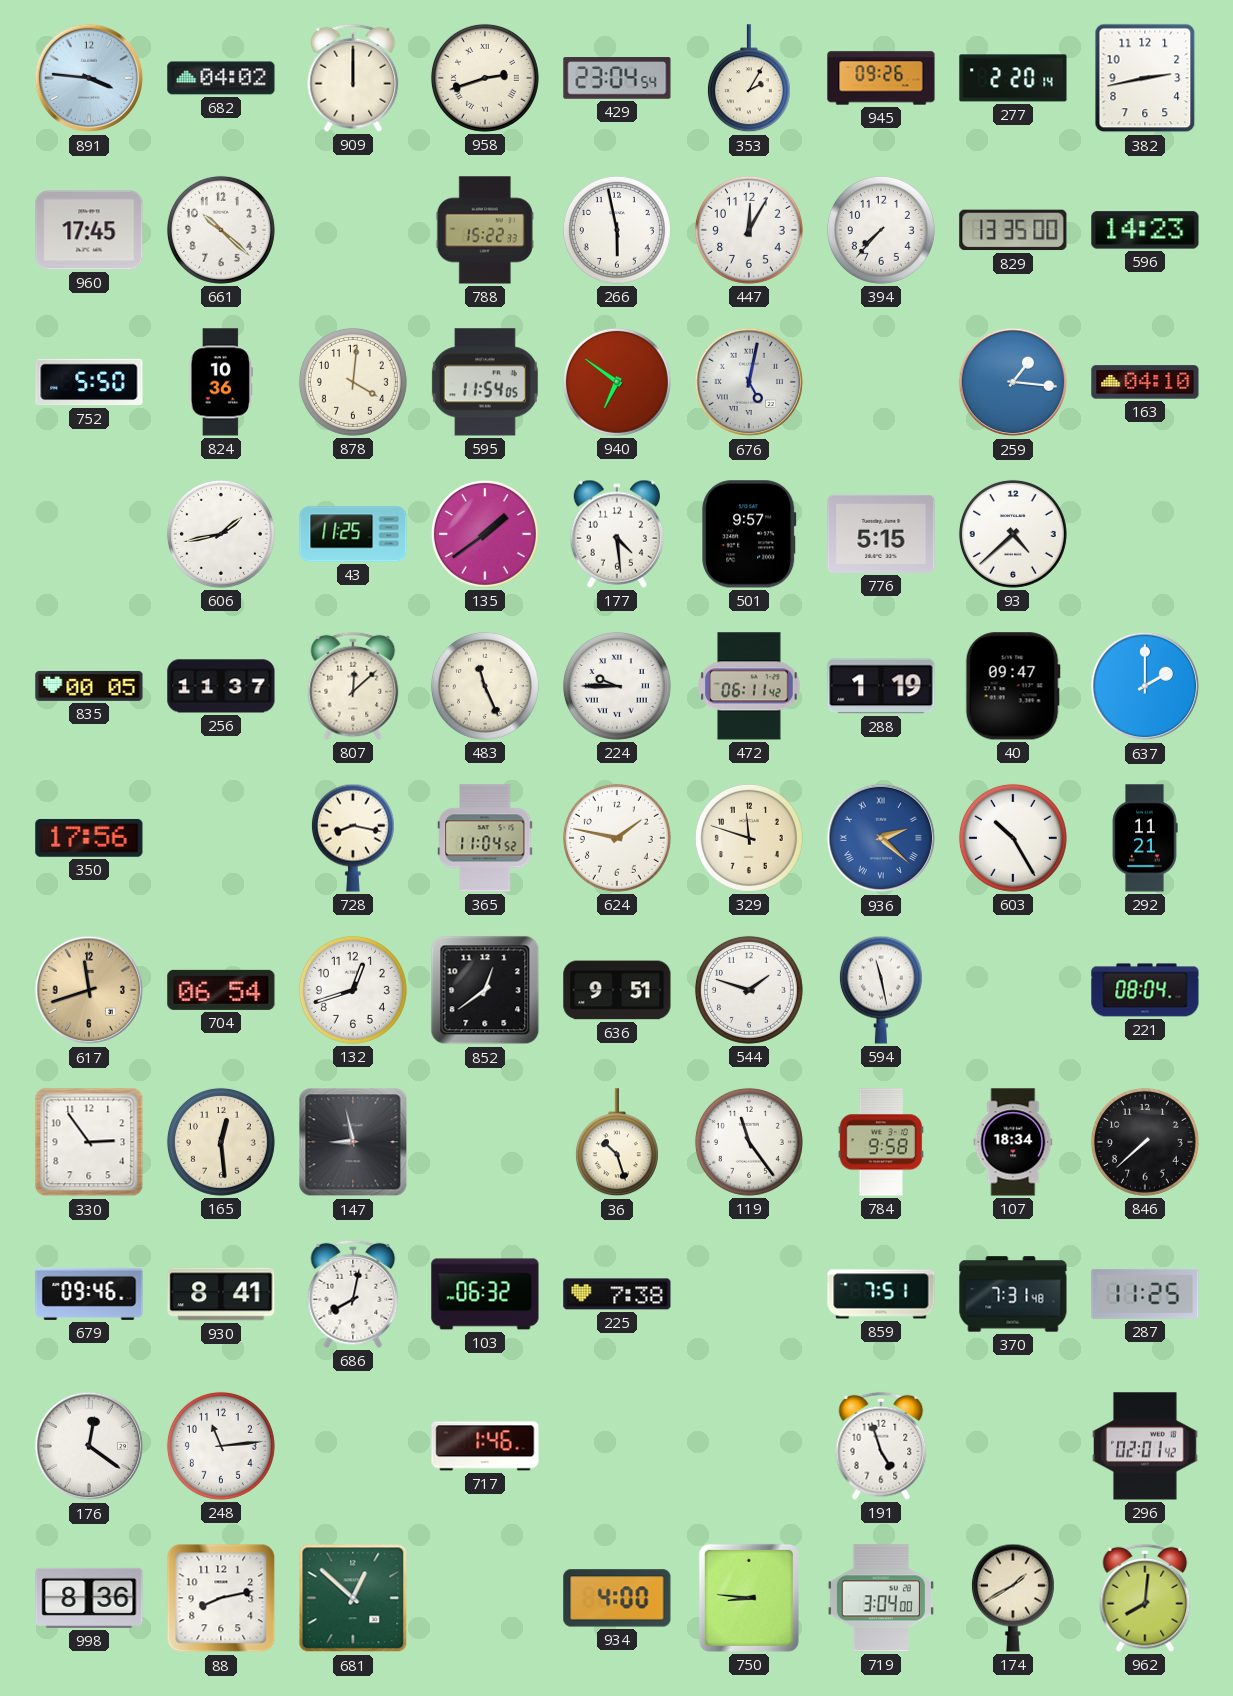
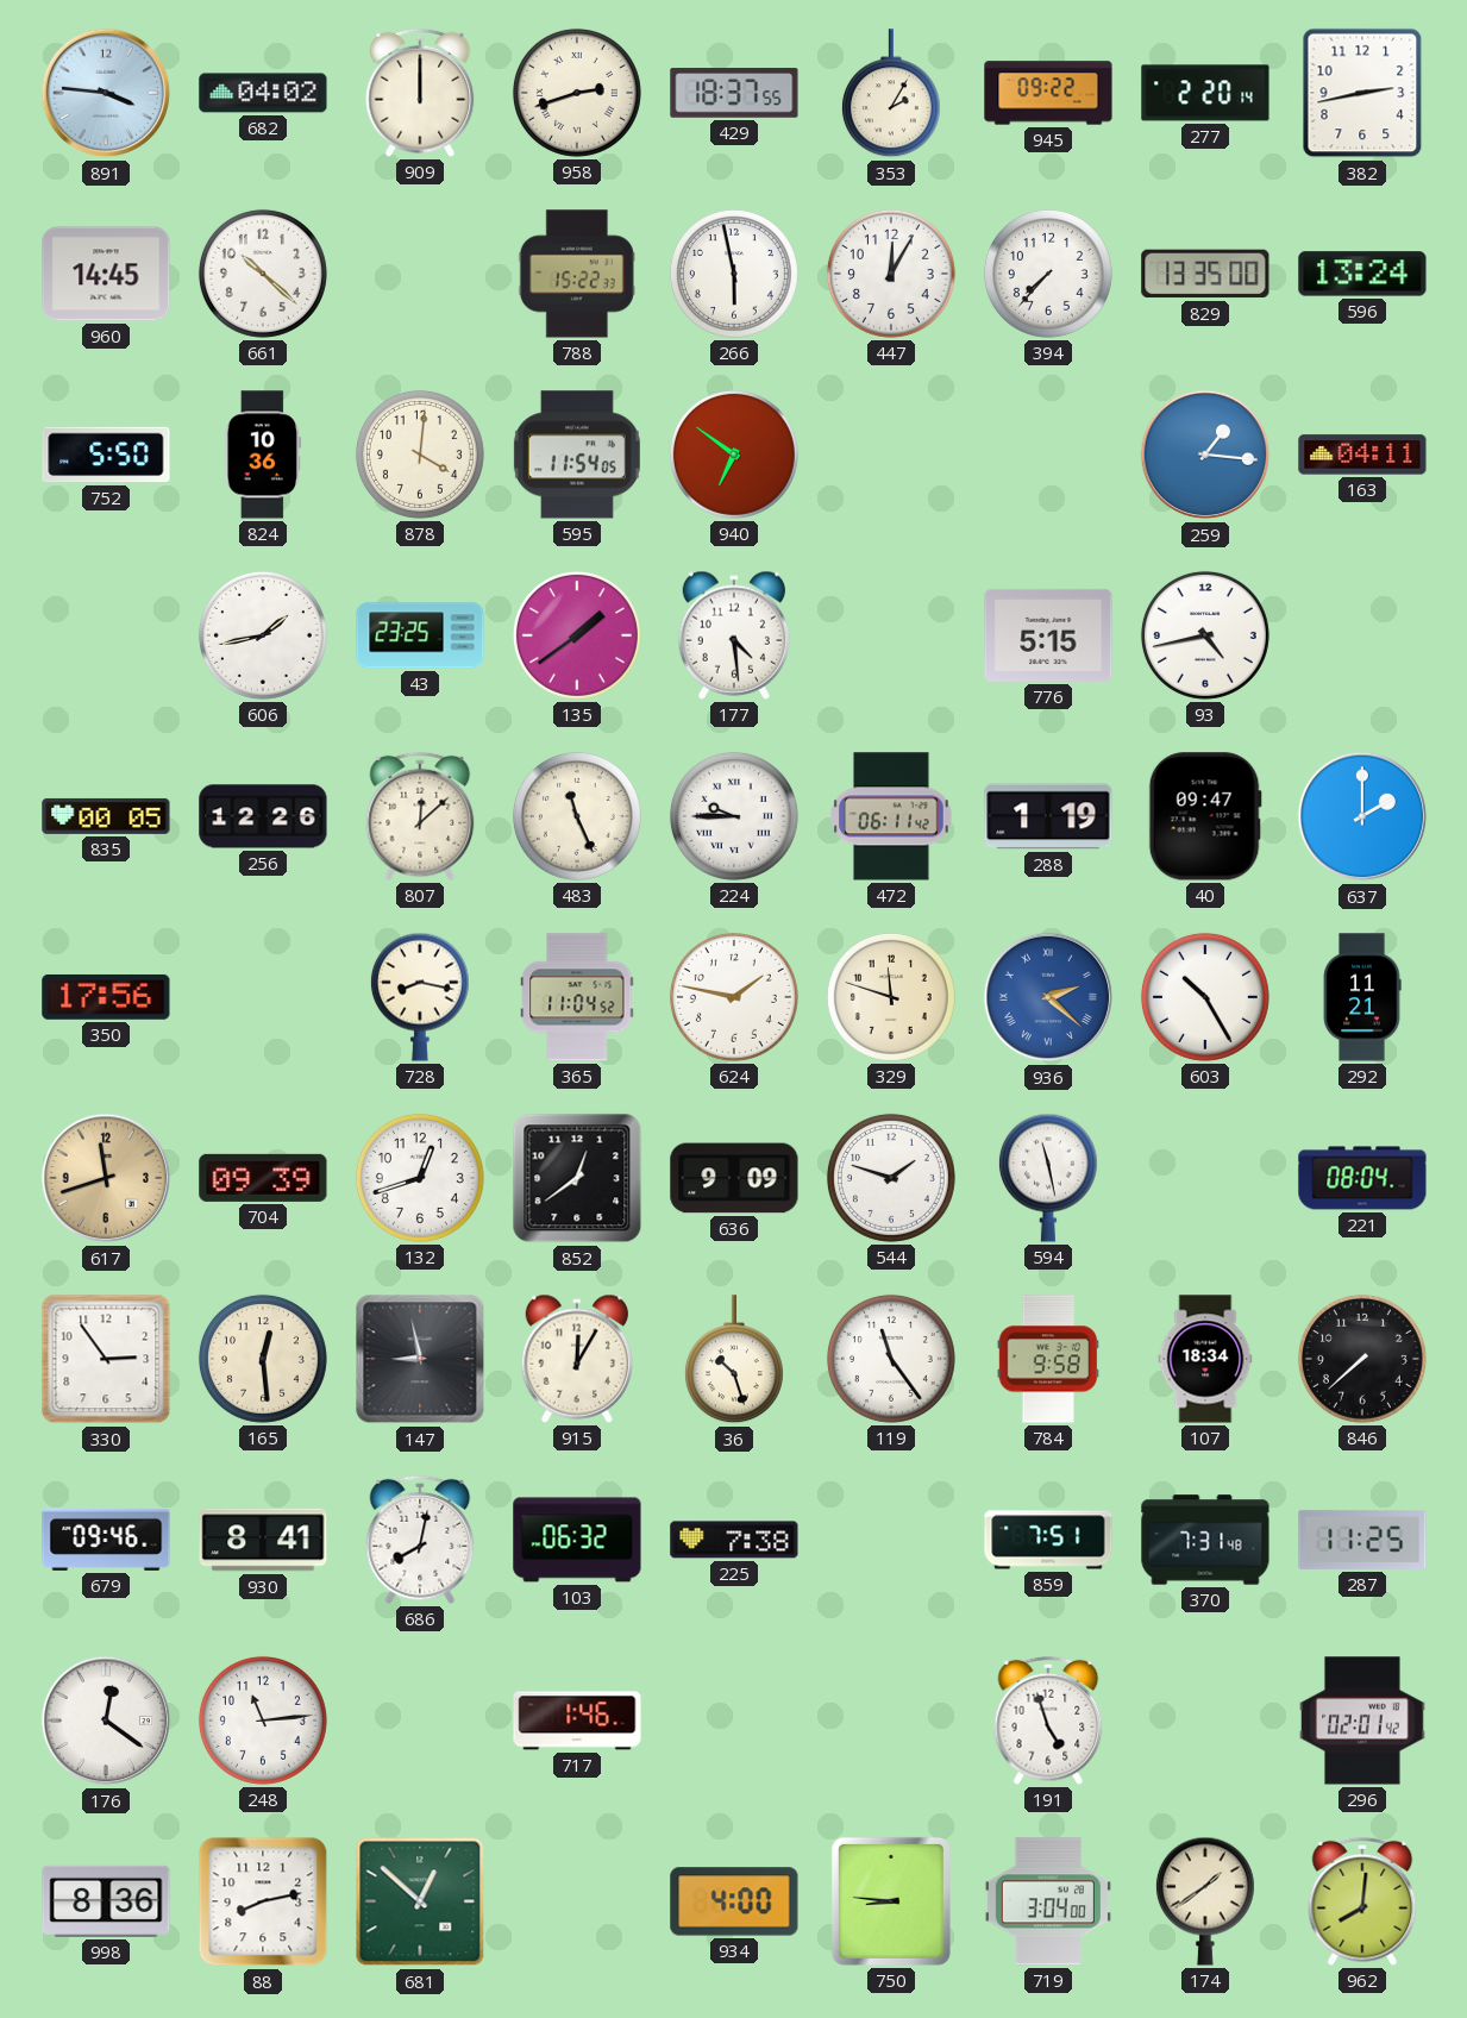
429: 23:04 -> 18:37 (734, 93)
945: 09:26 -> 09:22 (1048, 93)
960: 17:45 -> 14:45 (106, 274)
596: 14:23 -> 13:24 (1362, 274)
676: 5:02 -> none (749, 382)
163: 04:10 -> 04:11 (1362, 455)
43: 11:25 -> 23:25 (420, 635)
501: 9:57 -> none (749, 534)
93: 4:38 -> 4:43 (1205, 635)
256: 11:37 -> 12:26 (263, 816)
704: 06:54 -> 09:39 (263, 1178)
636: 9:51 -> 9:09 (734, 1178)
915: none -> 12:05 (576, 1359)
174: 1:40 -> 1:39 (1205, 1901)
